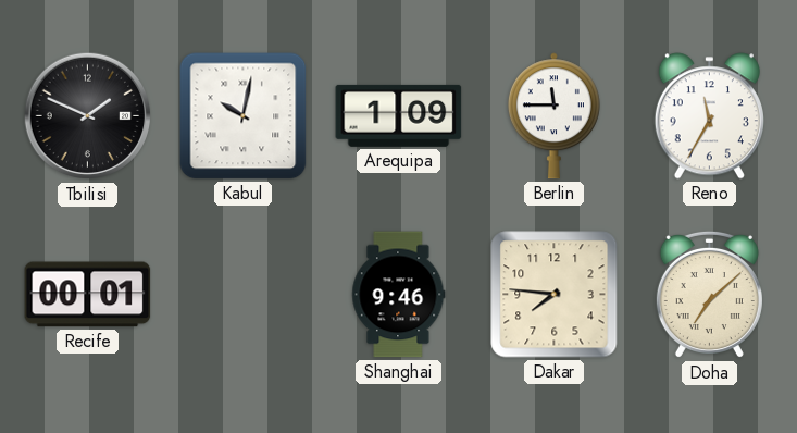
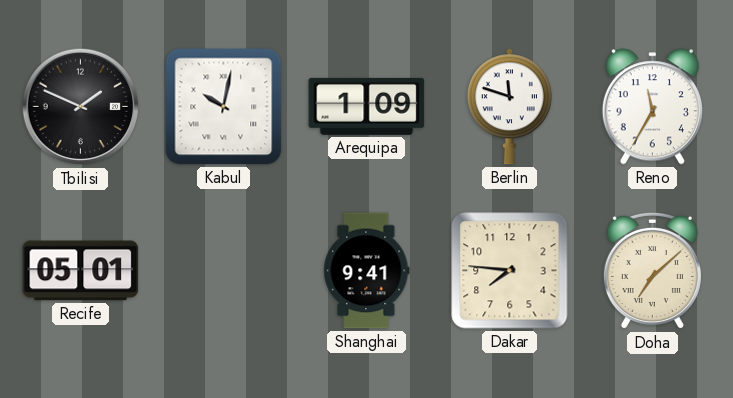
Berlin: 11:45 -> 11:48 (509, 107)
Recife: 00:01 -> 05:01 (81, 271)
Shanghai: 9:46 -> 9:41 (367, 271)
